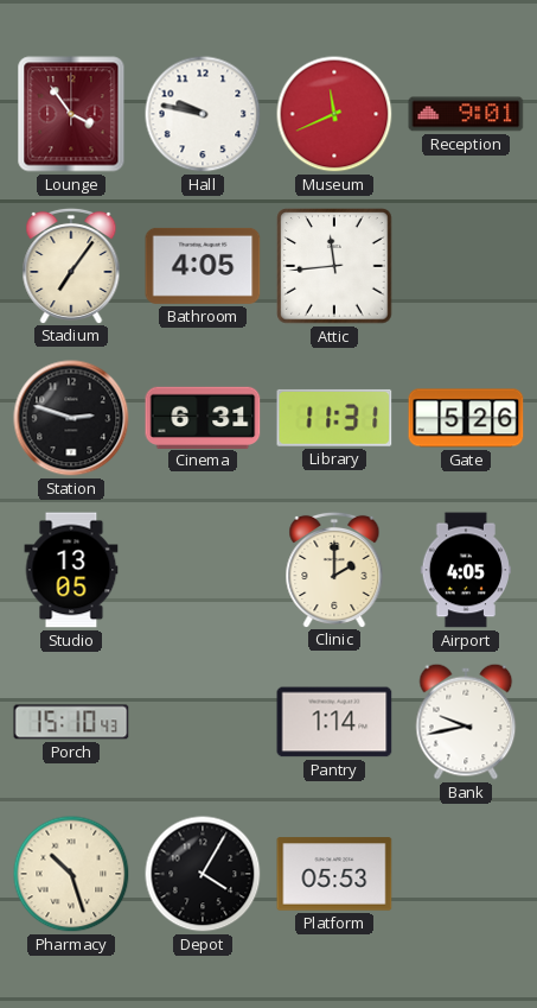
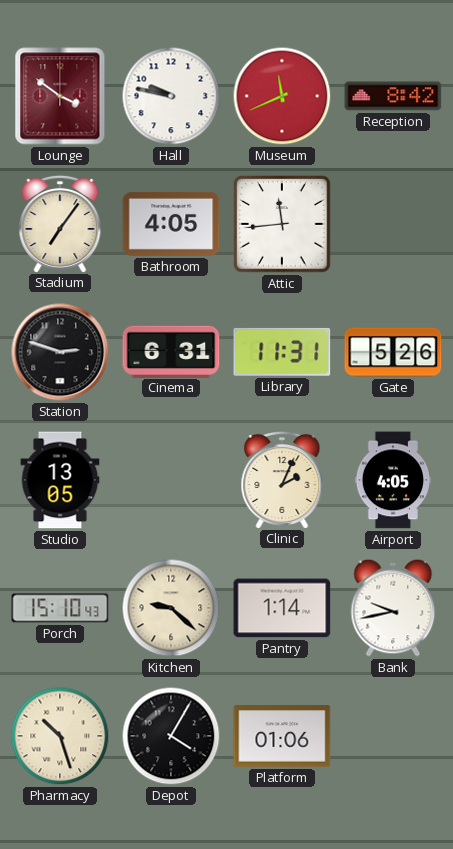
Lounge: 3:54 -> 3:51 (60, 96)
Reception: 9:01 -> 8:42 (393, 96)
Clinic: 2:00 -> 2:04 (282, 479)
Kitchen: none -> 9:22 (171, 608)
Platform: 05:53 -> 01:06 (282, 736)
